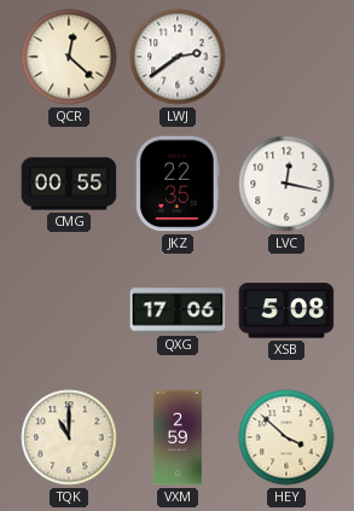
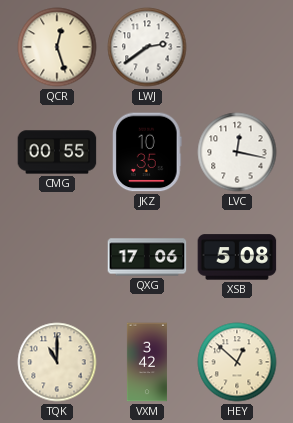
QCR: 12:22 -> 12:27 (57, 47)
JKZ: 22:35 -> 10:35 (148, 152)
VXM: 2:59 -> 3:42 (147, 362)
HEY: 3:52 -> 12:52 (237, 362)
